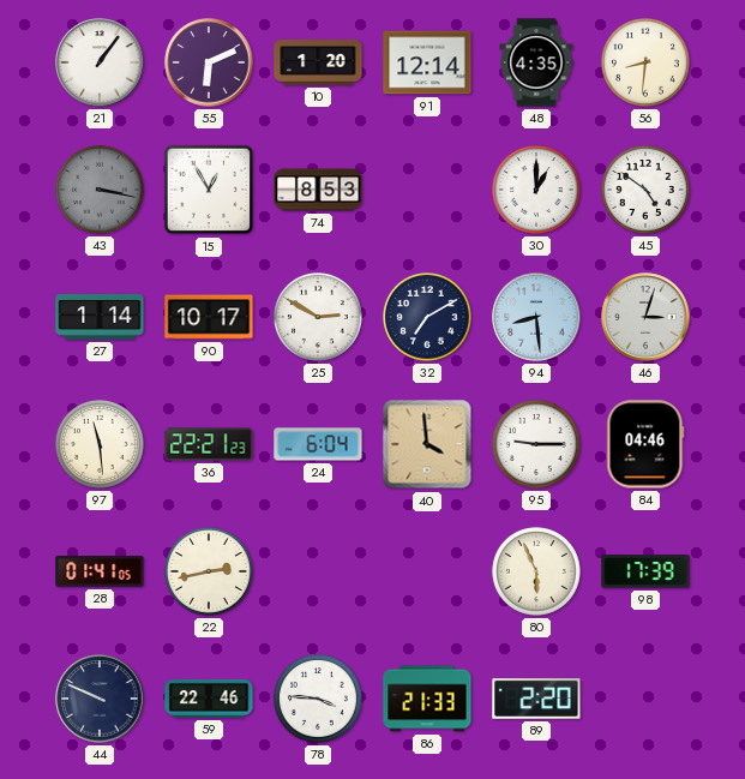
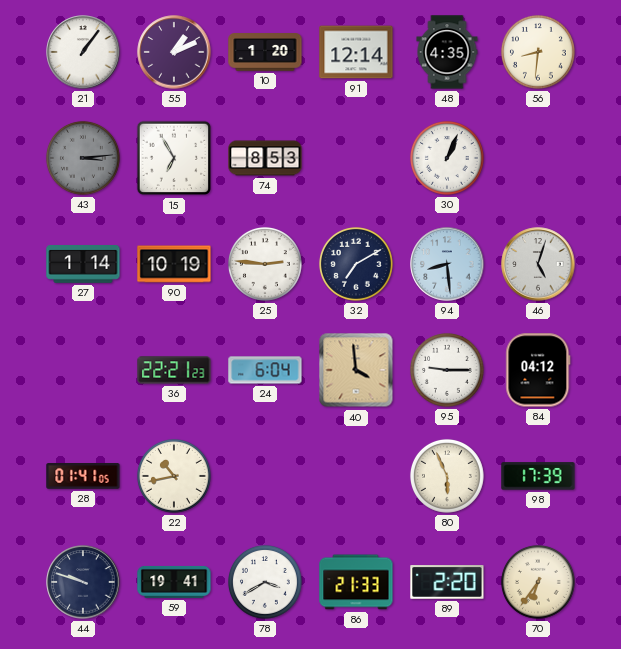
55: 6:11 -> 1:11 (174, 52)
43: 3:17 -> 3:14 (83, 158)
15: 12:55 -> 6:55 (174, 158)
30: 1:00 -> 1:04 (447, 158)
45: 4:51 -> none (645, 190)
90: 10:17 -> 10:19 (174, 264)
25: 2:50 -> 2:46 (265, 264)
46: 3:03 -> 5:03 (538, 264)
97: 11:29 -> none (100, 444)
84: 04:46 -> 04:12 (538, 370)
22: 2:43 -> 10:43 (174, 476)
44: 9:49 -> 9:48 (83, 582)
59: 22:46 -> 19:41 (174, 582)
78: 3:46 -> 3:40 (265, 582)
70: none -> 6:36 (538, 582)
